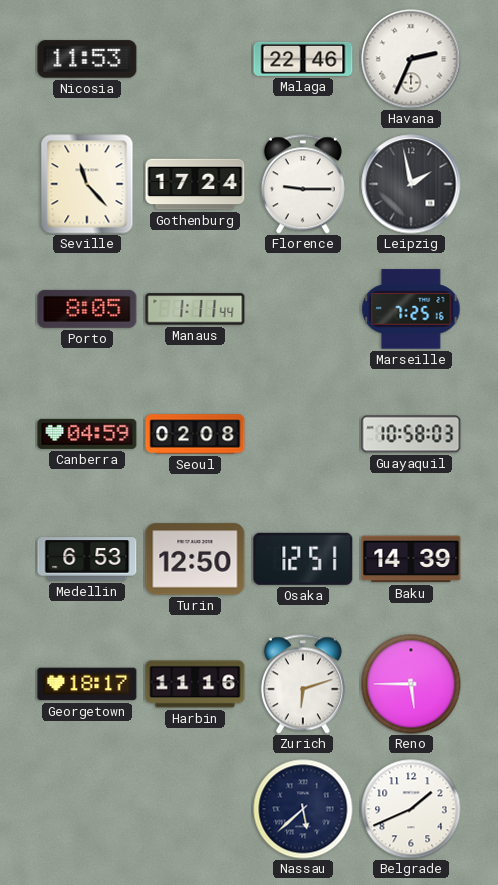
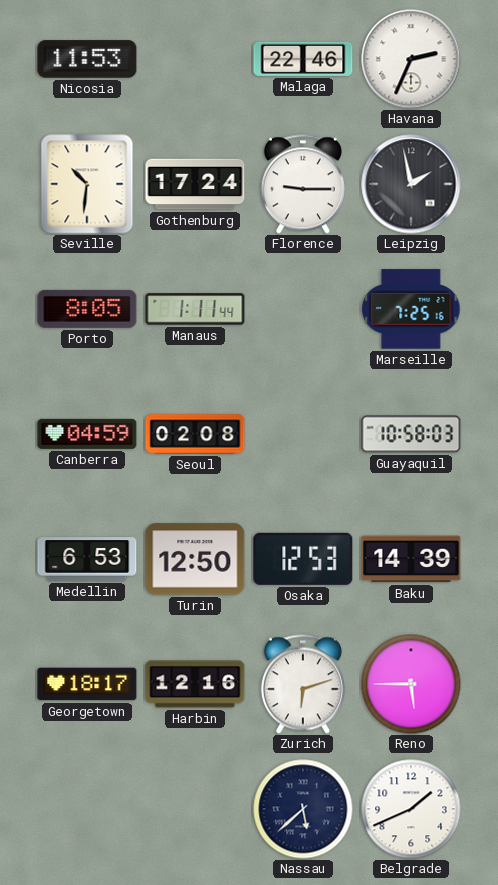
Seville: 11:23 -> 10:31 (87, 184)
Osaka: 12:51 -> 12:53 (303, 559)
Harbin: 11:16 -> 12:16 (195, 684)
